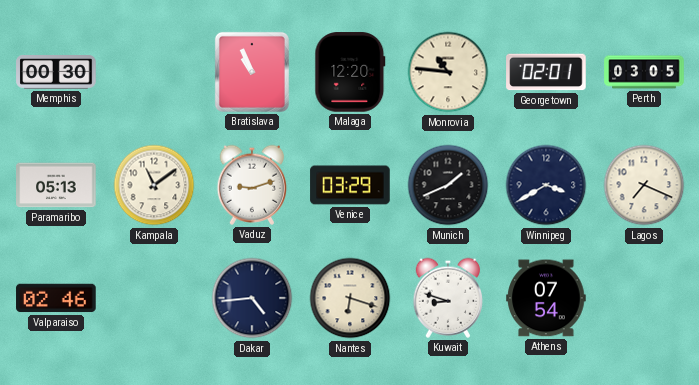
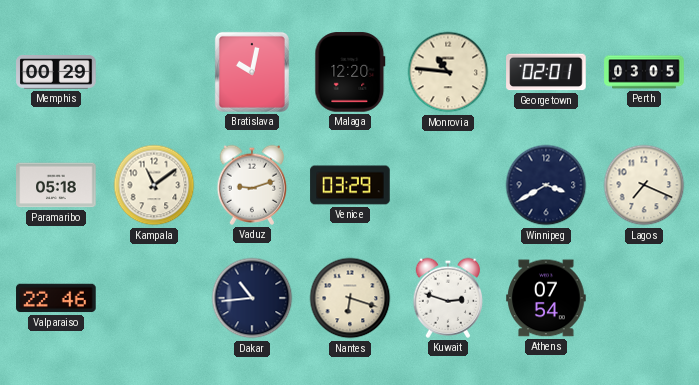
Memphis: 00:30 -> 00:29 (56, 73)
Bratislava: 10:56 -> 10:02 (252, 72)
Paramaribo: 05:13 -> 05:18 (56, 185)
Munich: 1:41 -> none (448, 185)
Valparaiso: 02:46 -> 22:46 (56, 298)
Dakar: 4:44 -> 10:44 (252, 298)
Kuwait: 8:48 -> 2:48 (448, 298)
